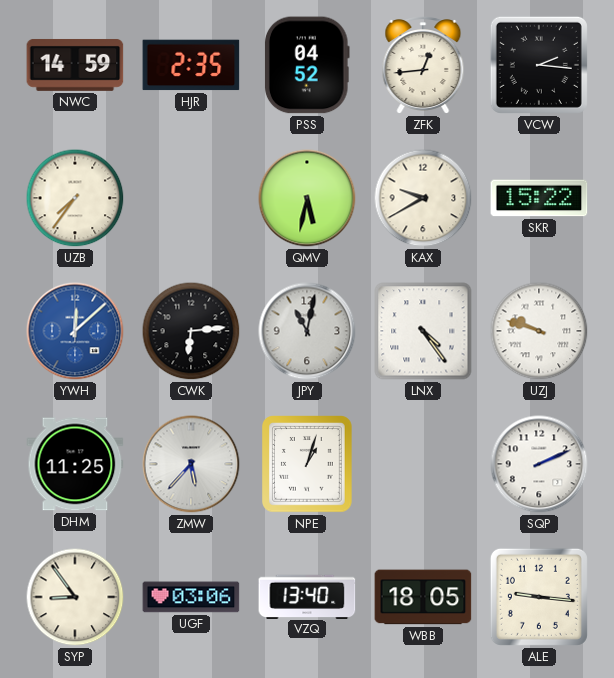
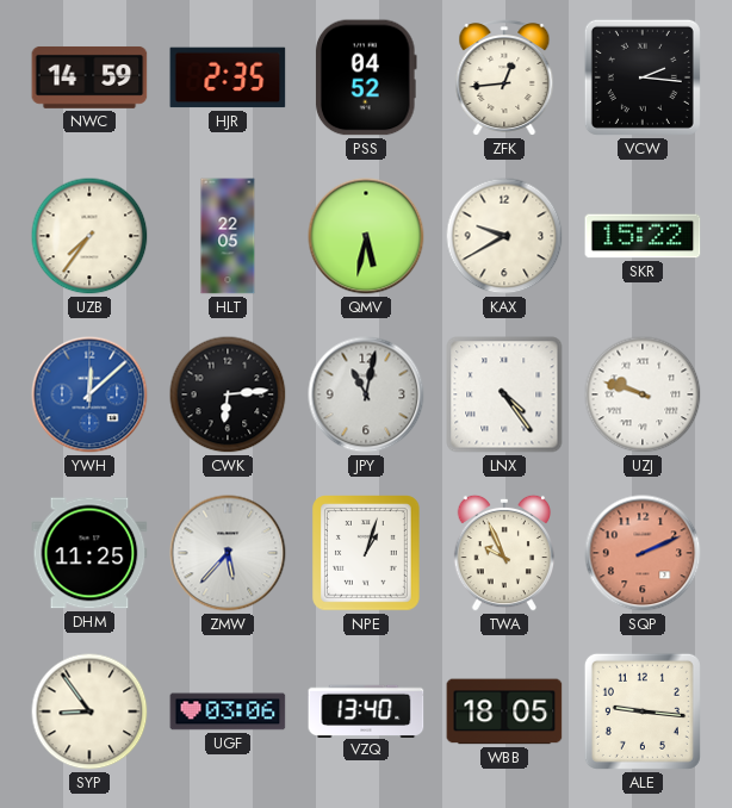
HLT: none -> 22:05 (228, 236)
TWA: none -> 9:56 (504, 553)
SQP dial: white -> salmon (643, 553)
